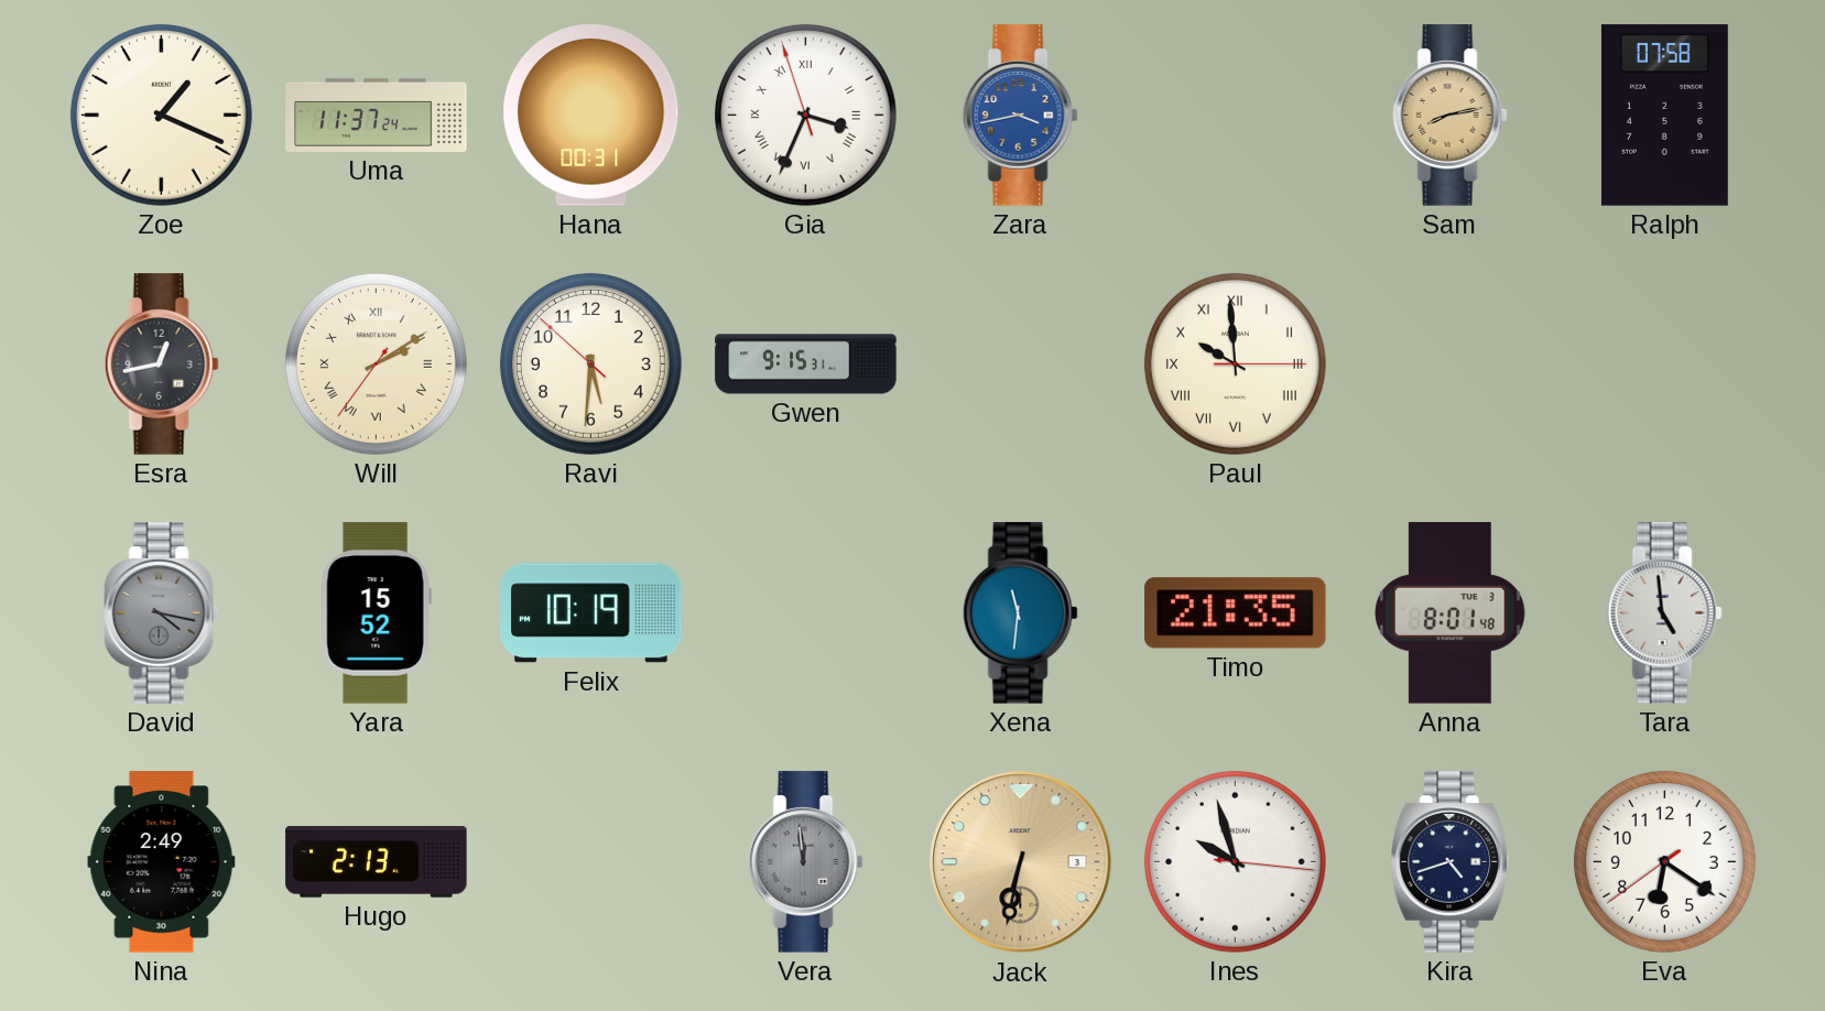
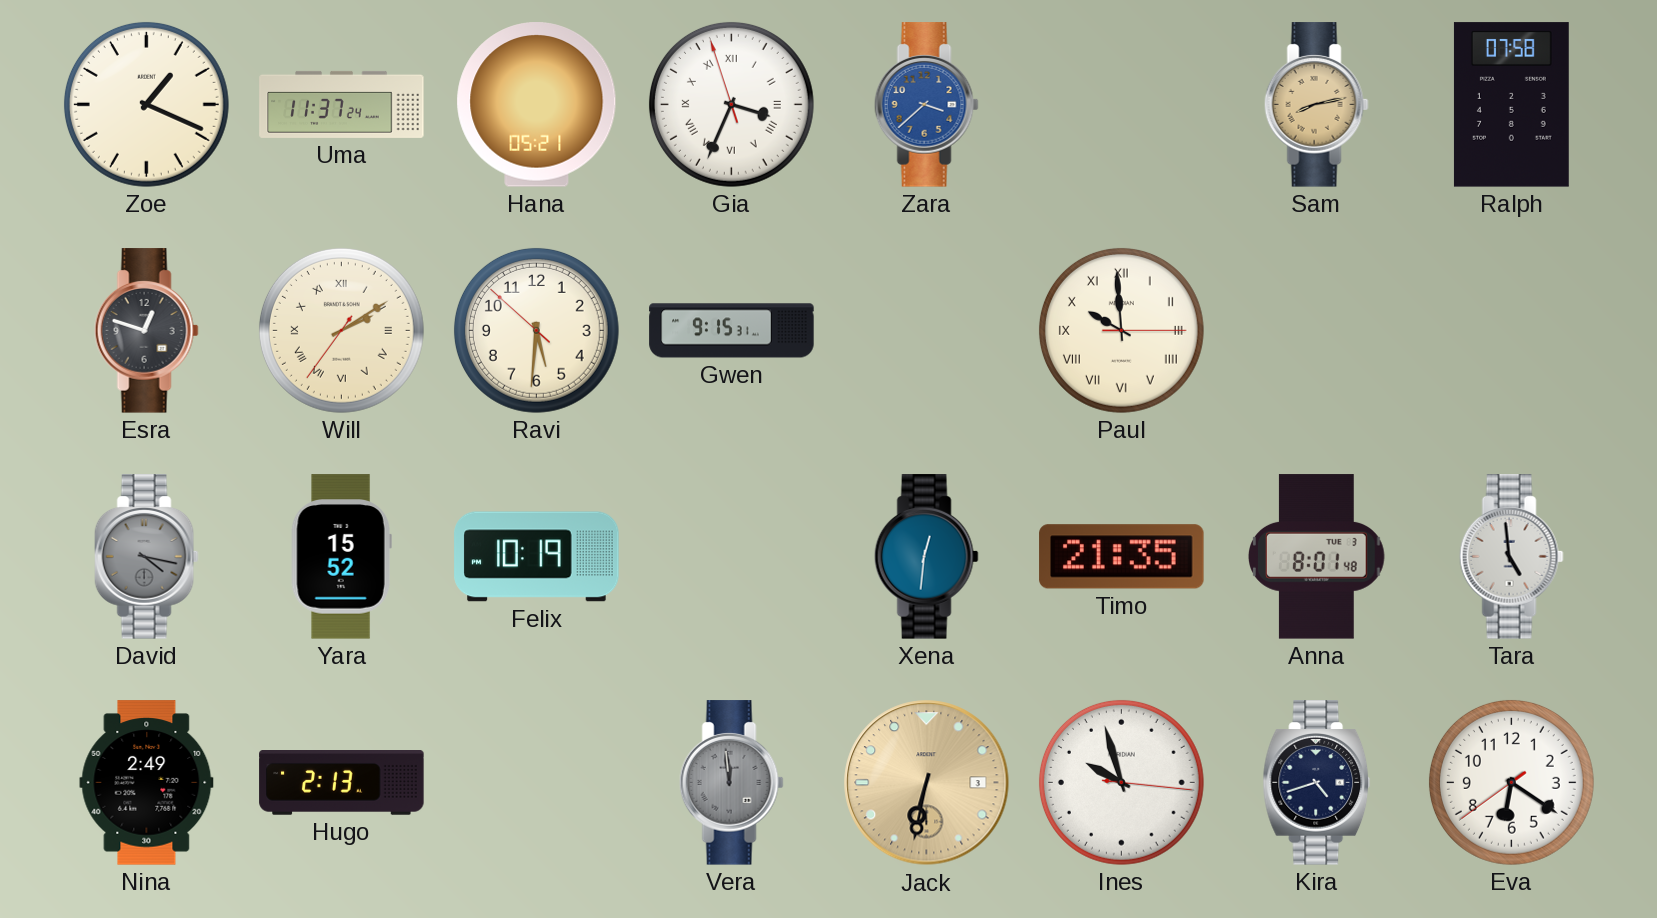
Hana: 00:31 -> 05:21 (537, 105)
Zara: 3:43 -> 3:38 (926, 105)
Esra: 12:43 -> 12:48 (146, 331)
Xena: 11:31 -> 12:31 (926, 557)
